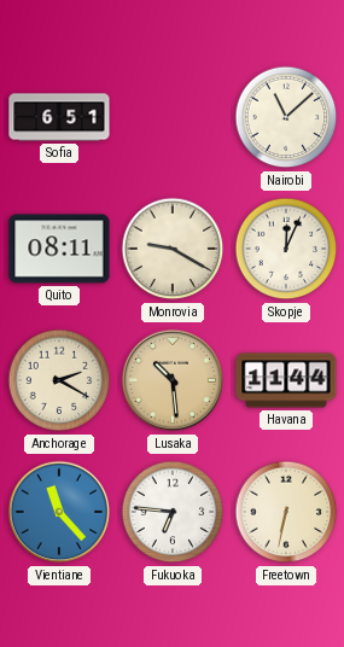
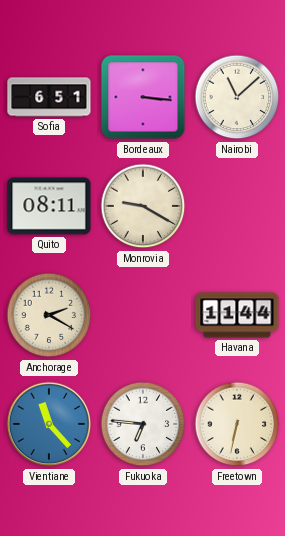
Bordeaux: none -> 3:16 (143, 97)
Skopje: 12:04 -> none (286, 249)
Lusaka: 10:29 -> none (173, 380)
